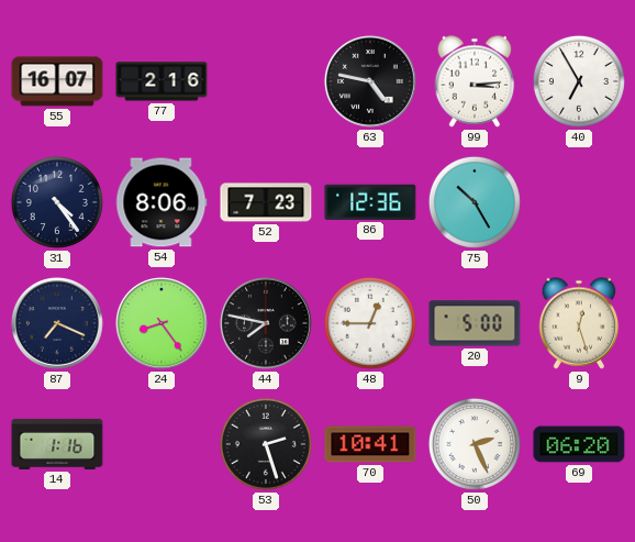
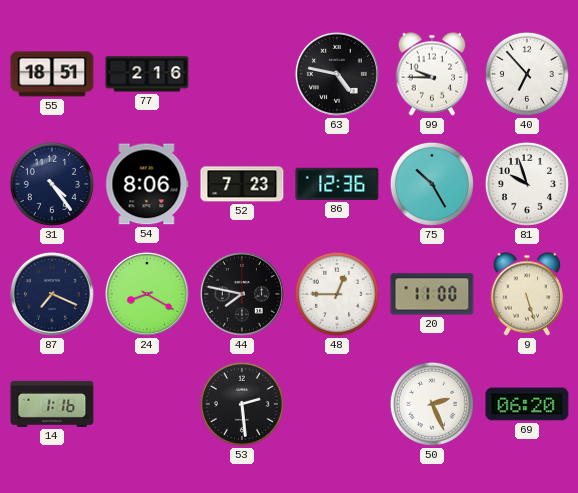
55: 16:07 -> 18:51 (52, 74)
99: 3:14 -> 9:45 (432, 74)
40: 6:55 -> 6:53 (527, 74)
81: none -> 9:57 (527, 184)
24: 8:24 -> 8:20 (147, 294)
20: 5:00 -> 11:00 (432, 294)
9: 12:27 -> 5:27 (527, 294)
53: 2:27 -> 2:29 (242, 404)
70: 10:41 -> none (370, 444)
